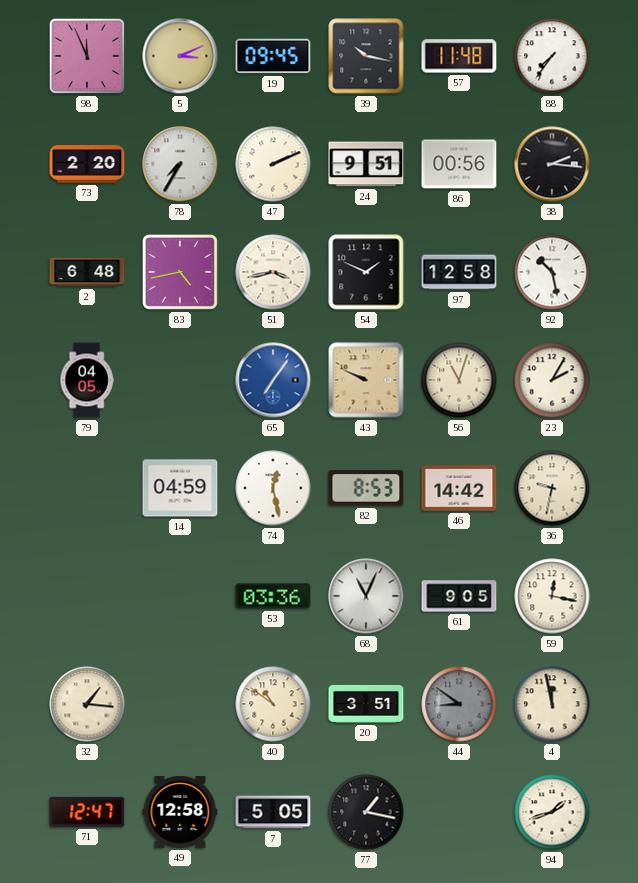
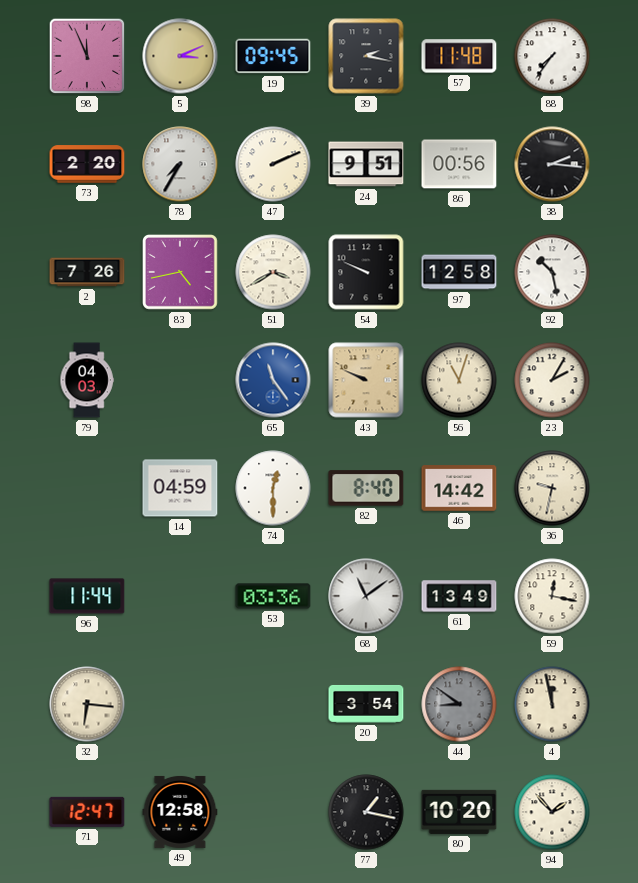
39: 10:17 -> 2:17 (366, 56)
2: 6:48 -> 7:26 (87, 272)
51: 3:43 -> 3:40 (273, 272)
54: 1:49 -> 9:49 (366, 272)
79: 04:05 -> 04:03 (87, 380)
65: 7:06 -> 11:24 (273, 380)
74: 12:28 -> 12:30 (273, 488)
82: 8:53 -> 8:40 (366, 488)
96: none -> 11:44 (87, 596)
68: 11:04 -> 11:09 (366, 596)
61: 9:05 -> 13:49 (459, 596)
32: 1:16 -> 6:16 (87, 704)
40: 10:51 -> none (273, 704)
20: 3:51 -> 3:54 (366, 704)
7: 5:05 -> none (273, 812)
80: none -> 10:20 (459, 812)
94: 1:42 -> 1:53 (552, 812)
